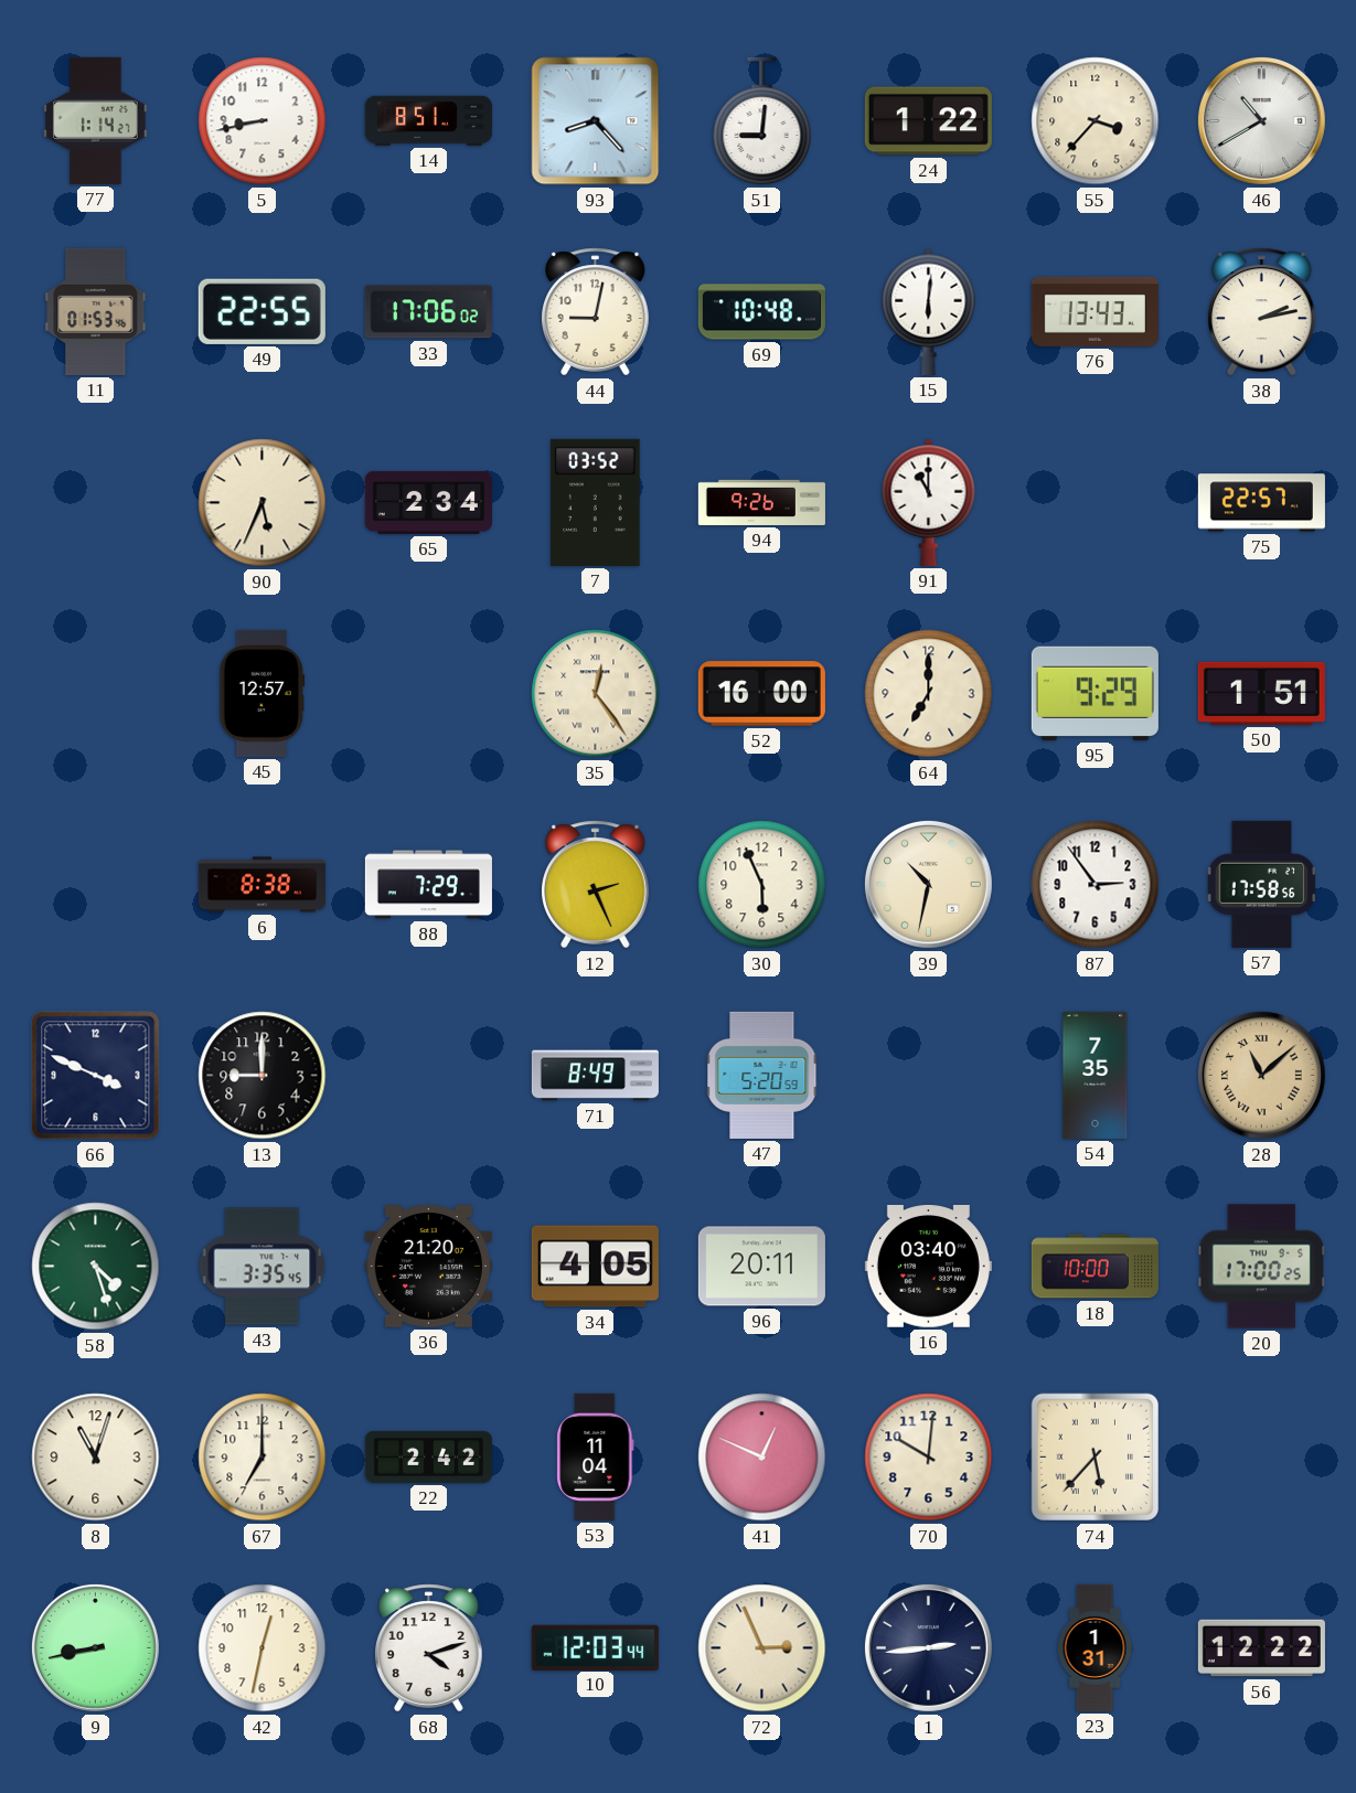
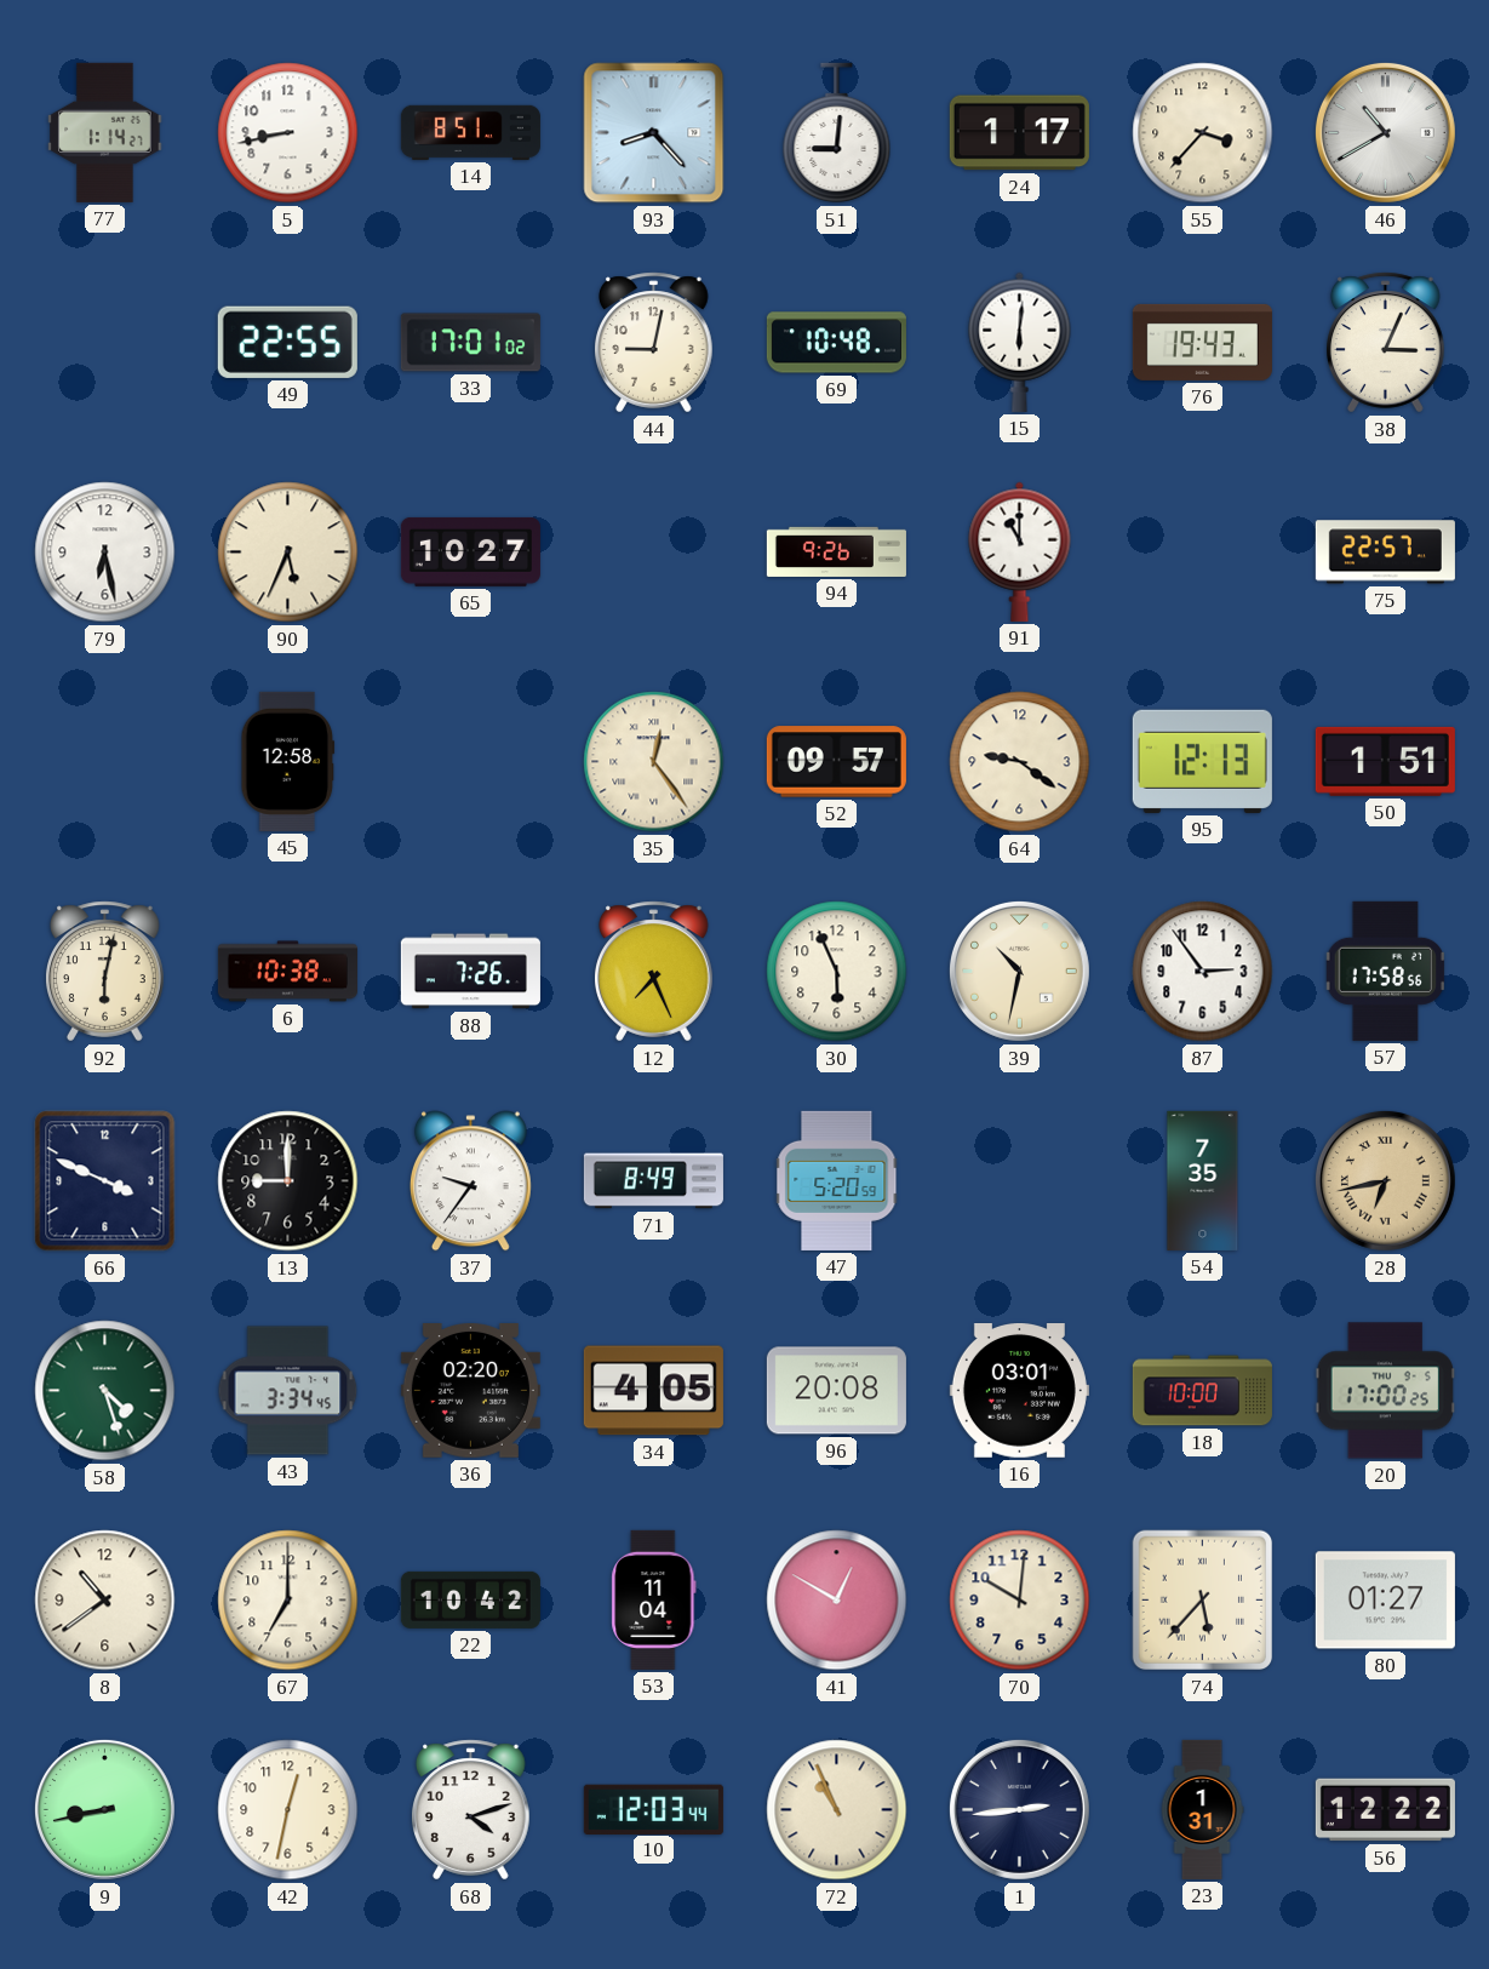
24: 1:22 -> 1:17 (1019, 133)
11: 01:53 -> none (96, 311)
33: 17:06 -> 17:01 (470, 343)
76: 13:43 -> 19:43 (1202, 342)
38: 2:13 -> 3:04 (1386, 343)
79: none -> 6:28 (105, 553)
65: 2:34 -> 10:27 (470, 551)
7: 03:52 -> none (596, 502)
45: 12:57 -> 12:58 (288, 761)
52: 16:00 -> 09:57 (836, 762)
64: 7:00 -> 9:21 (1020, 762)
95: 9:29 -> 12:13 (1202, 761)
92: none -> 6:02 (105, 972)
6: 8:38 -> 10:38 (287, 972)
88: 7:29 -> 7:26 (470, 972)
12: 2:26 -> 7:26 (654, 972)
37: none -> 9:36 (470, 1181)
28: 11:08 -> 6:43 (1385, 1180)
43: 3:35 -> 3:34 (288, 1391)
36: 21:20 -> 02:20 (470, 1391)
96: 20:11 -> 20:08 (836, 1391)
16: 03:40 -> 03:01 (1019, 1391)
8: 11:03 -> 10:39 (105, 1601)
22: 2:42 -> 10:42 (470, 1599)
41: 12:49 -> 12:50 (837, 1601)
80: none -> 01:27 (1385, 1601)
72: 2:56 -> 10:56 (837, 1810)
